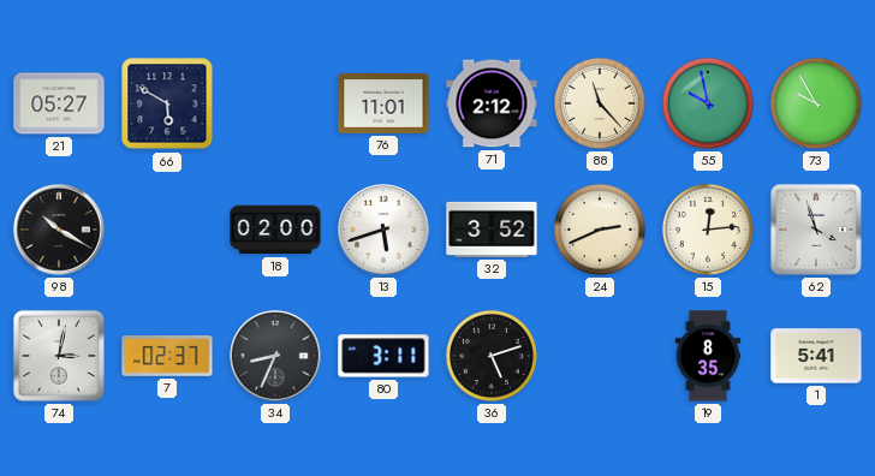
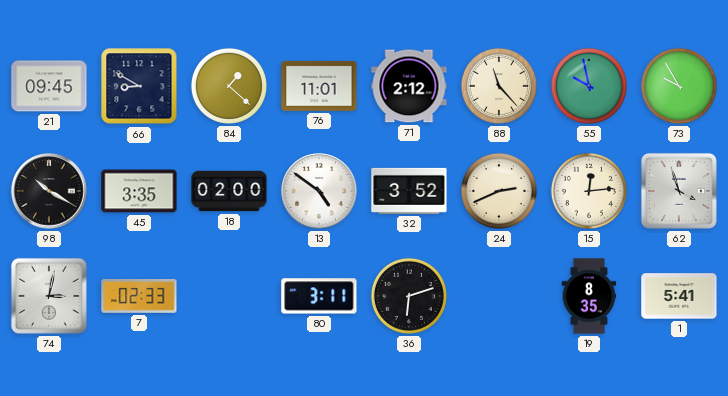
21: 05:27 -> 09:45 (49, 86)
66: 5:50 -> 8:50 (139, 86)
84: none -> 1:22 (229, 86)
45: none -> 3:35 (139, 191)
13: 5:42 -> 4:51 (319, 191)
7: 02:37 -> 02:33 (139, 297)
34: 8:34 -> none (275, 356)
36: 5:12 -> 6:12 (409, 296)
